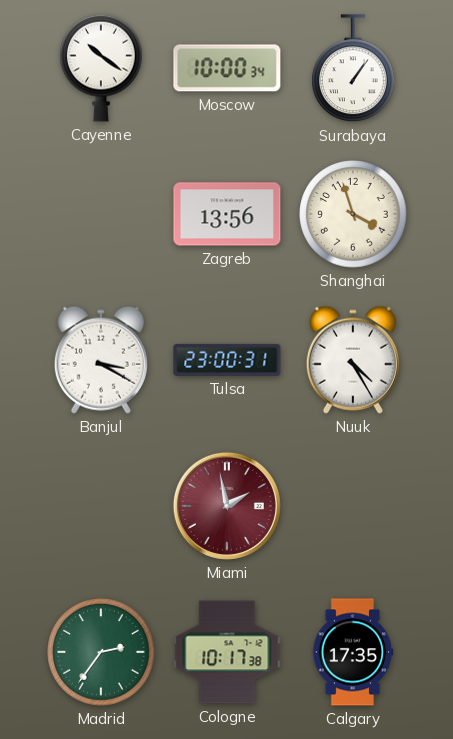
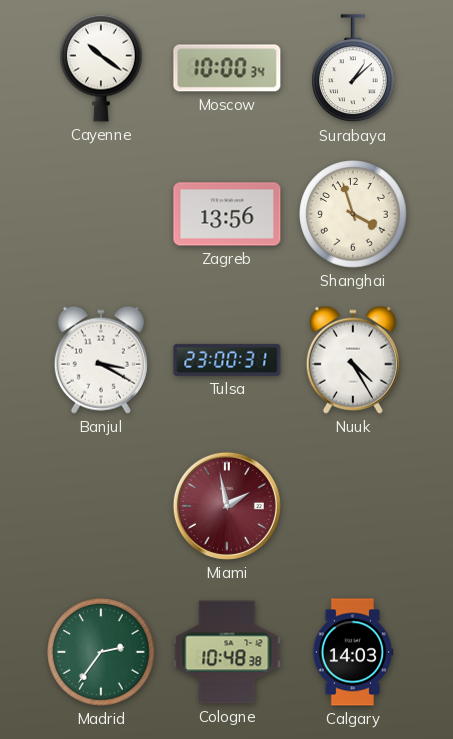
Surabaya: 1:06 -> 1:08 (354, 69)
Cologne: 10:17 -> 10:48 (227, 652)
Calgary: 17:35 -> 14:03 (353, 652)
